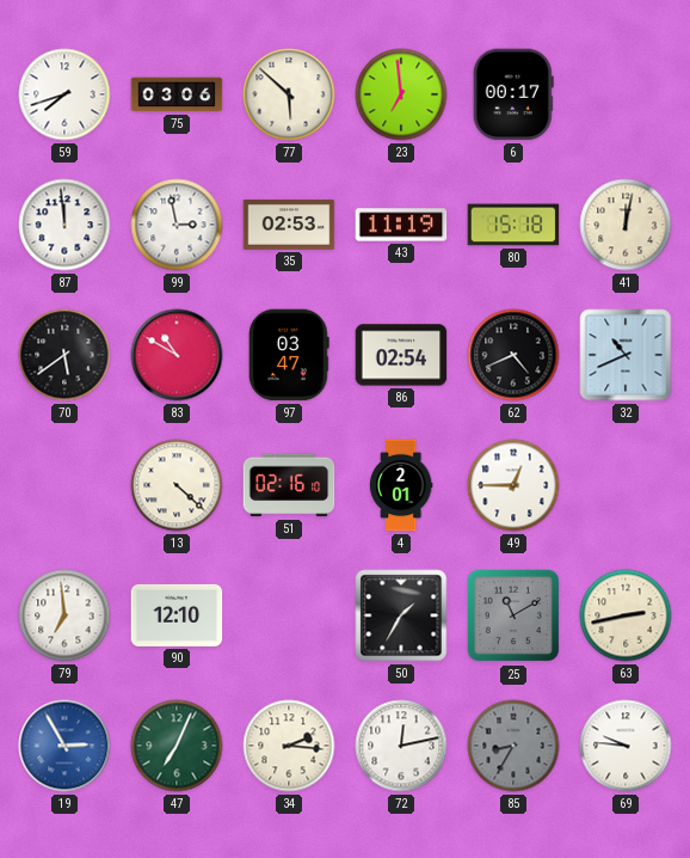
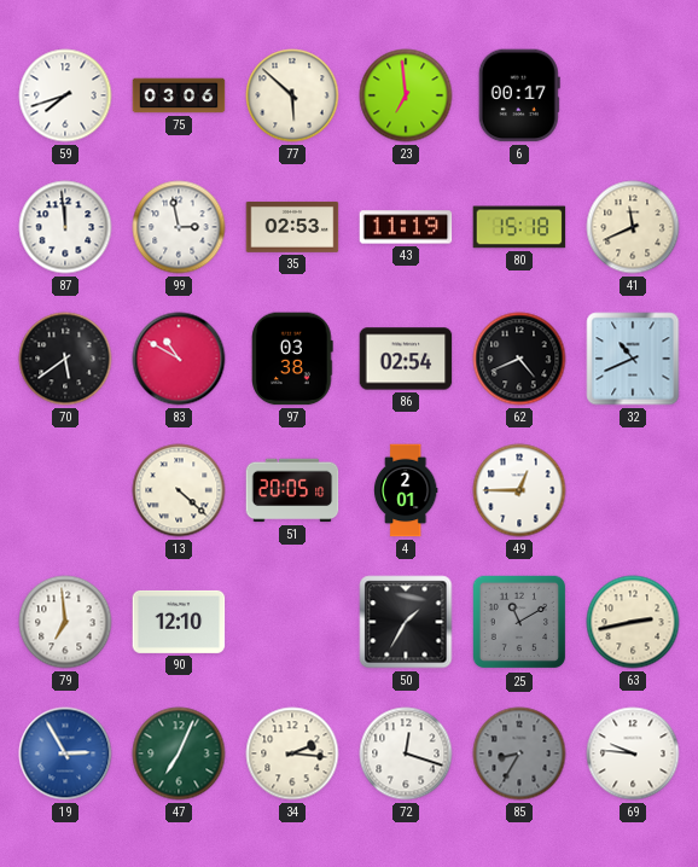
41: 12:02 -> 11:41 (633, 227)
97: 03:47 -> 03:38 (292, 359)
51: 02:16 -> 20:05 (292, 490)
72: 12:13 -> 12:18 (406, 753)
